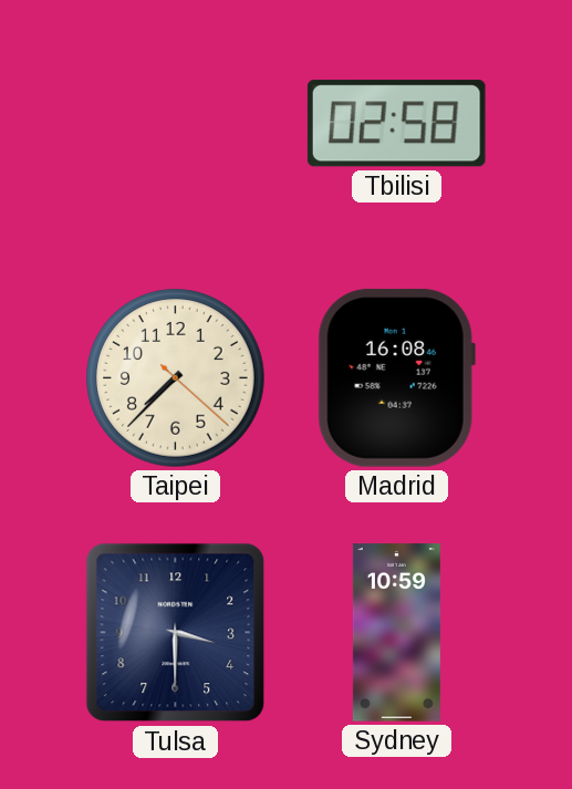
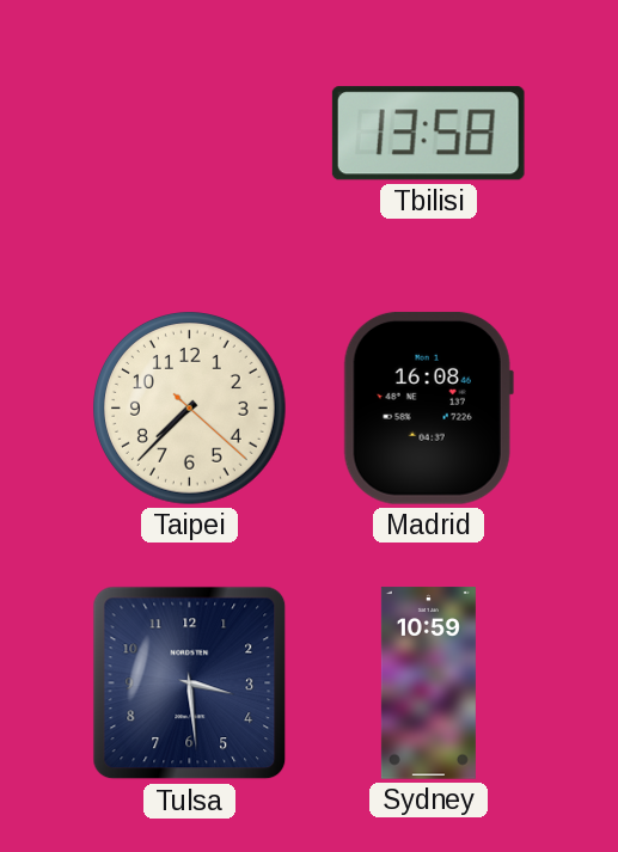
Tbilisi: 02:58 -> 13:58 (428, 134)
Tulsa: 3:30 -> 3:29 (190, 684)
